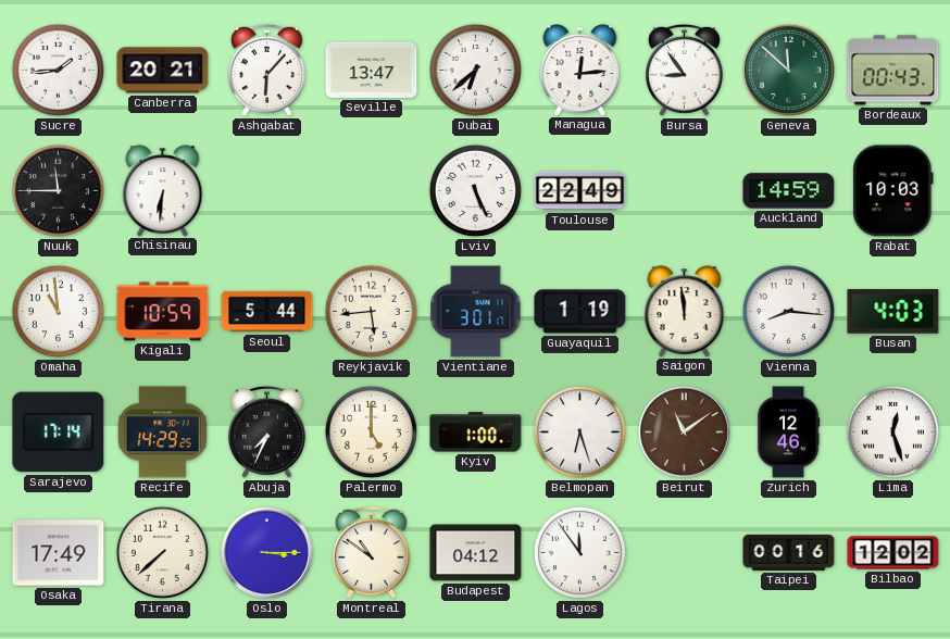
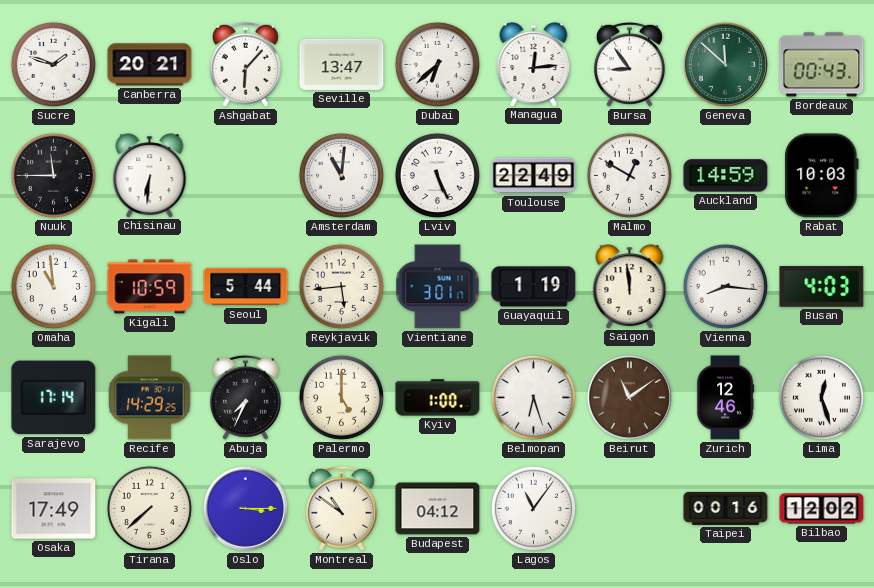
Sucre: 1:44 -> 1:48 (53, 64)
Amsterdam: none -> 11:01 (341, 175)
Malmo: none -> 12:50 (629, 175)
Lagos: 11:54 -> 11:06 (533, 508)
